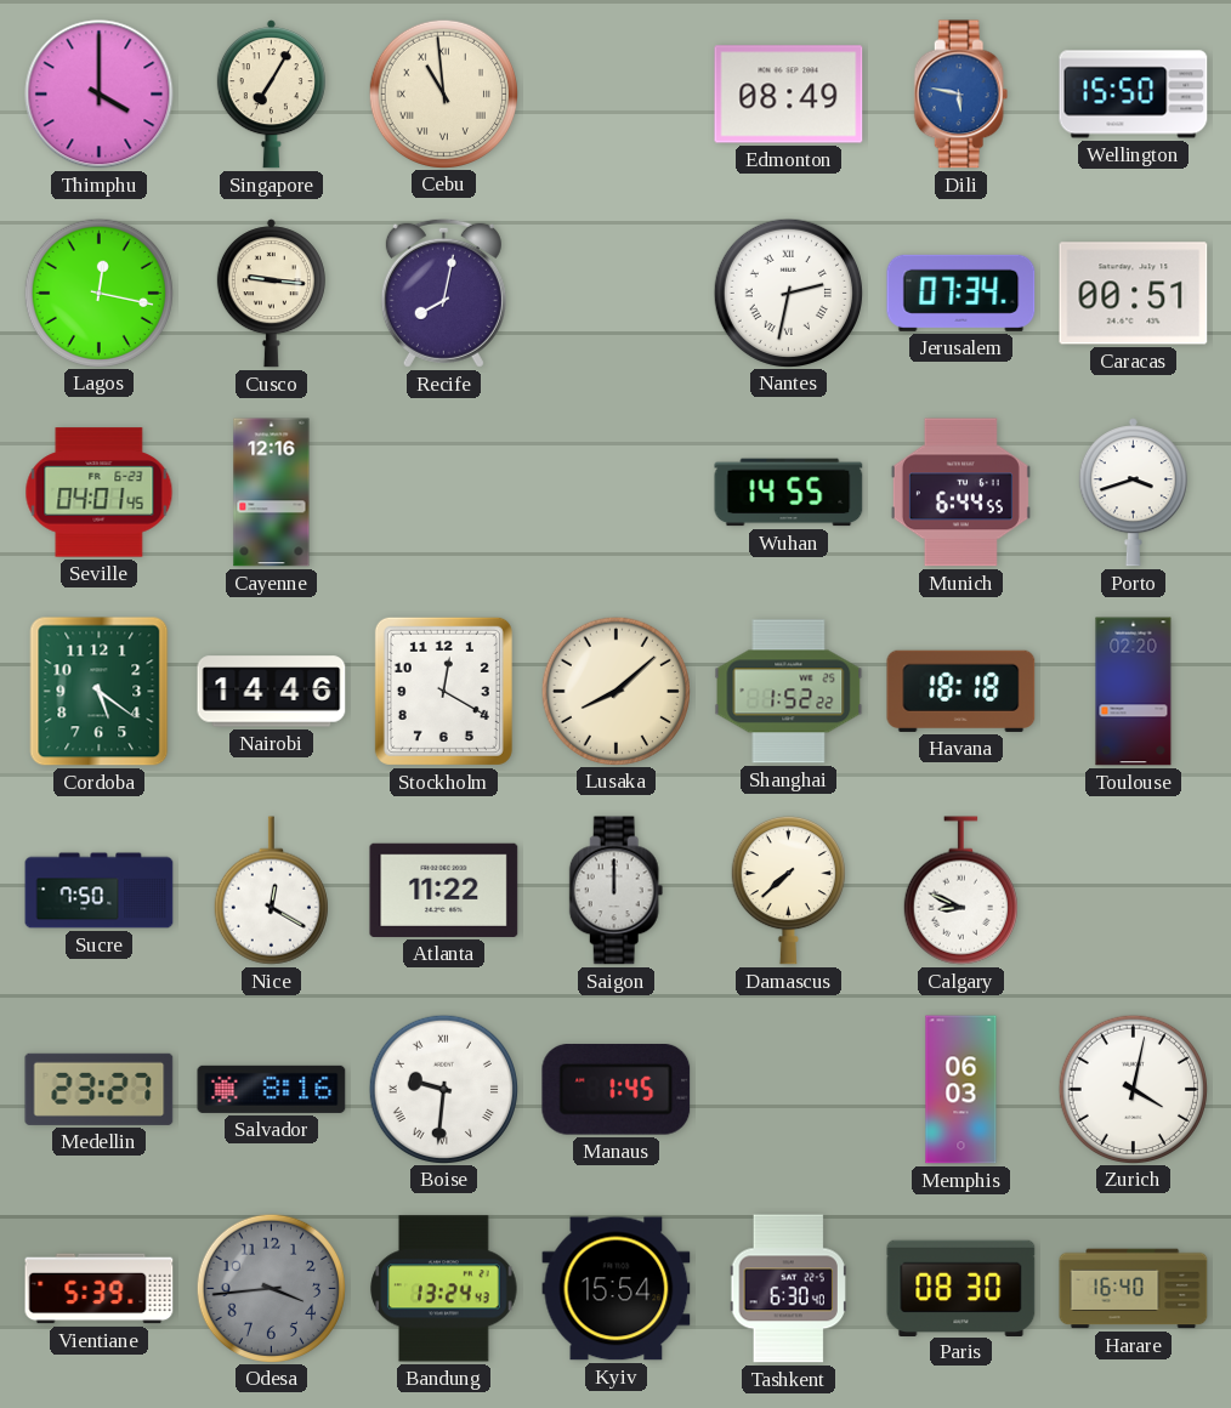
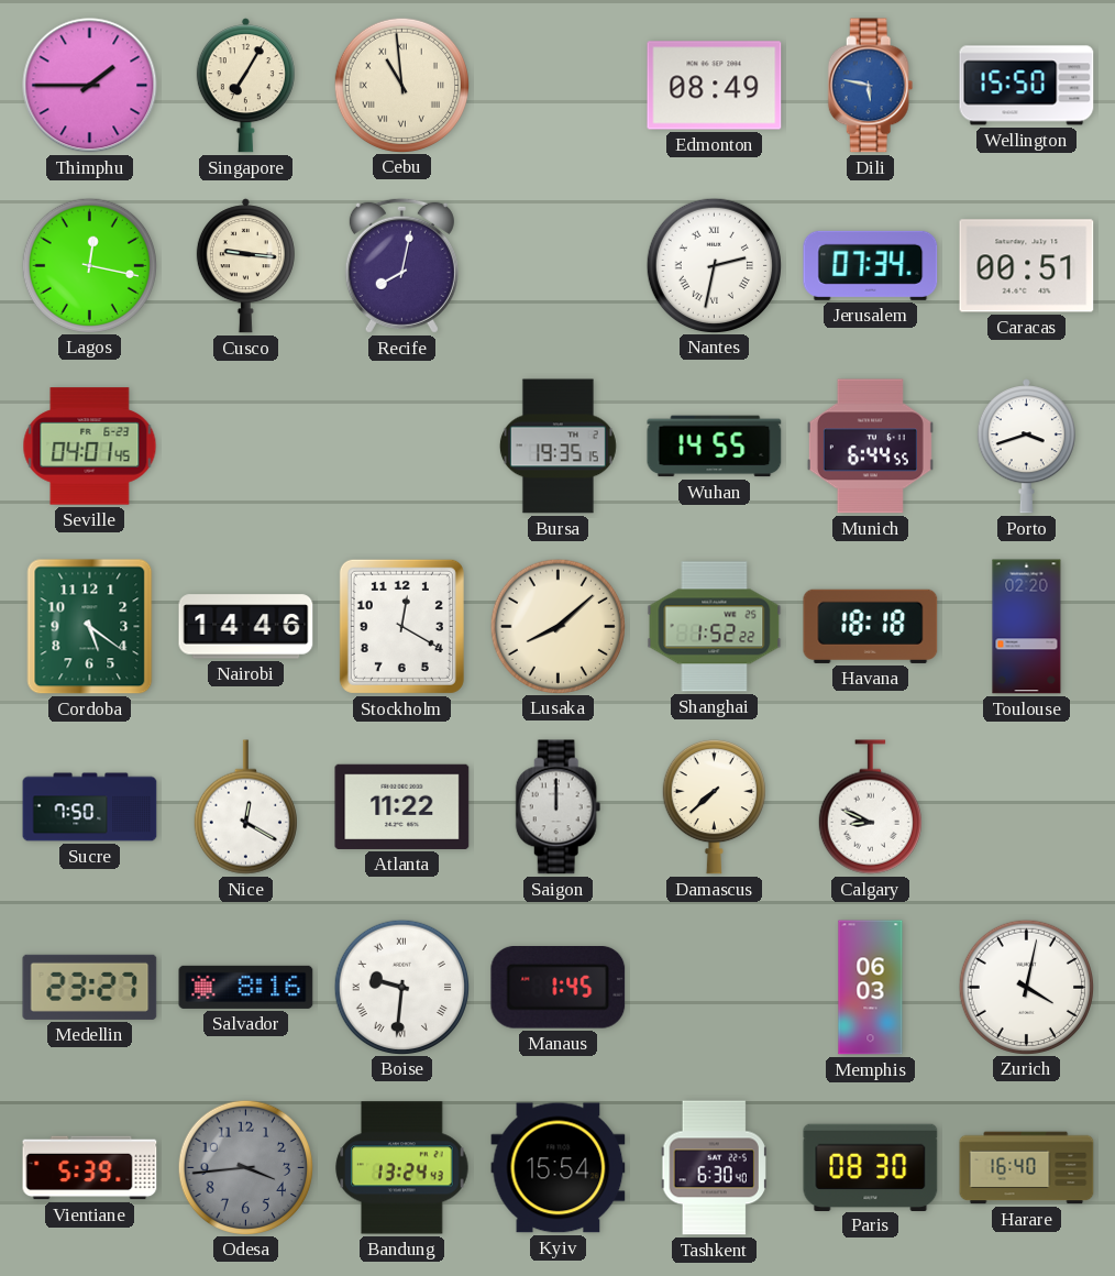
Thimphu: 4:00 -> 1:45 (90, 86)
Cayenne: 12:16 -> none (272, 493)
Bursa: none -> 19:35 (557, 447)
